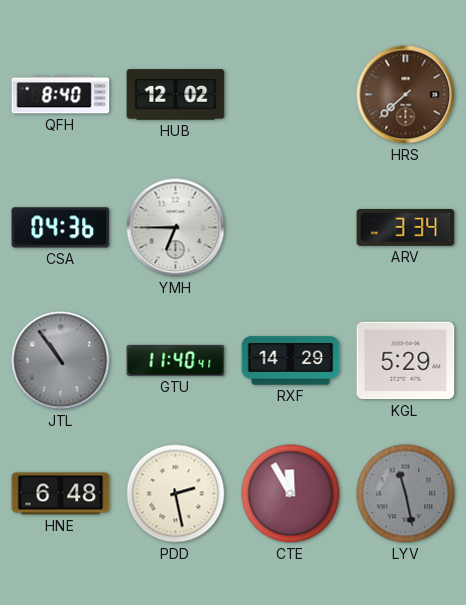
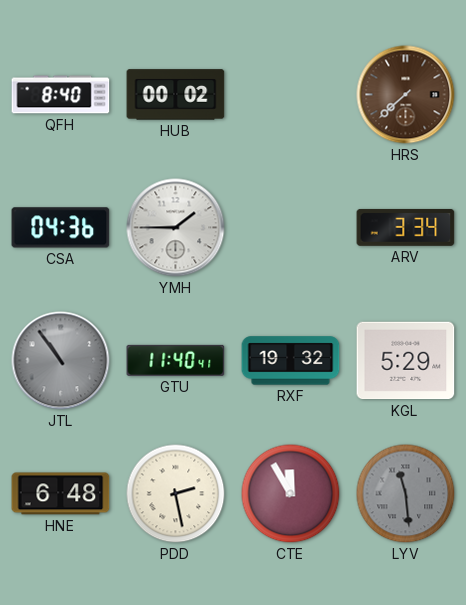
HUB: 12:02 -> 00:02 (176, 95)
YMH: 6:45 -> 1:45 (176, 228)
RXF: 14:29 -> 19:32 (291, 361)
LYV: 11:28 -> 11:29 (406, 494)
